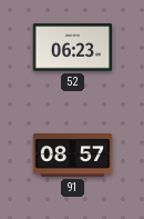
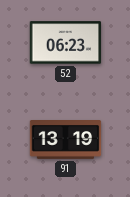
91: 08:57 -> 13:19 (66, 140)
